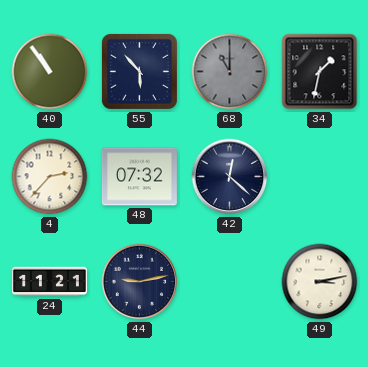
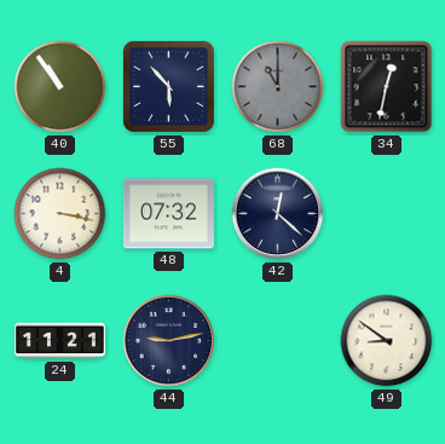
34: 1:32 -> 12:32 (387, 87)
4: 2:37 -> 3:17 (60, 214)
49: 3:13 -> 8:51 (387, 341)
